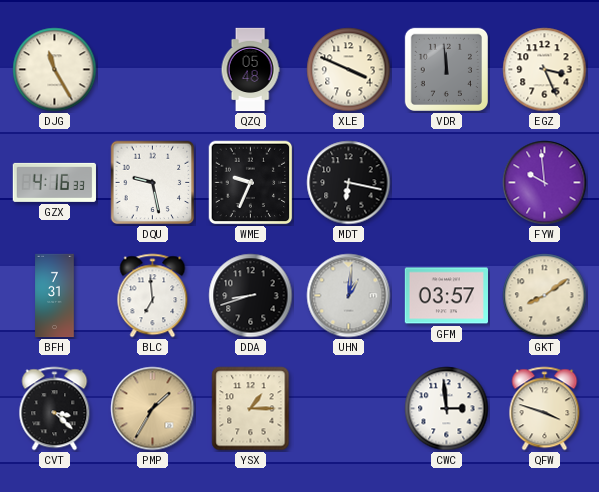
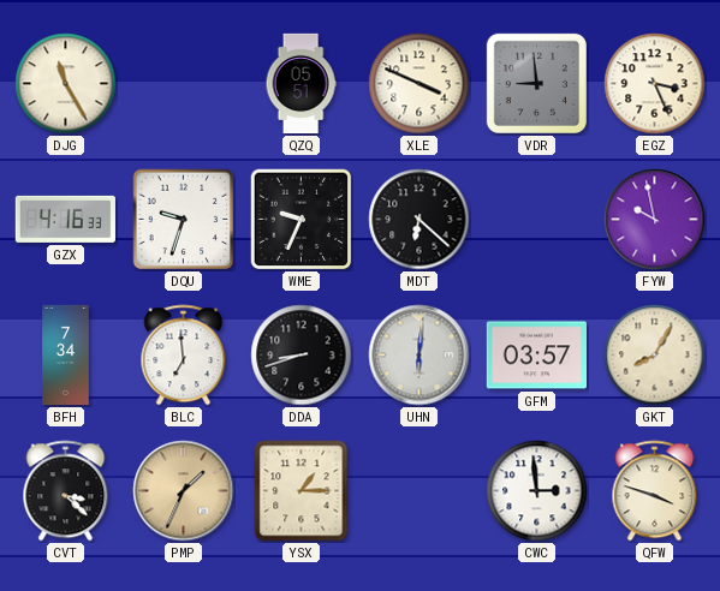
QZQ: 05:48 -> 05:51 (301, 84)
VDR: 11:59 -> 8:59 (536, 83)
DQU: 9:28 -> 9:33 (184, 220)
MDT: 6:17 -> 6:22 (419, 220)
FYW: 9:59 -> 9:58 (655, 220)
BFH: 7:31 -> 7:34 (66, 356)
UHN: 1:01 -> 6:01 (419, 356)
GKT: 8:09 -> 8:05 (655, 356)
PMP: 1:35 -> 1:34 (184, 491)
